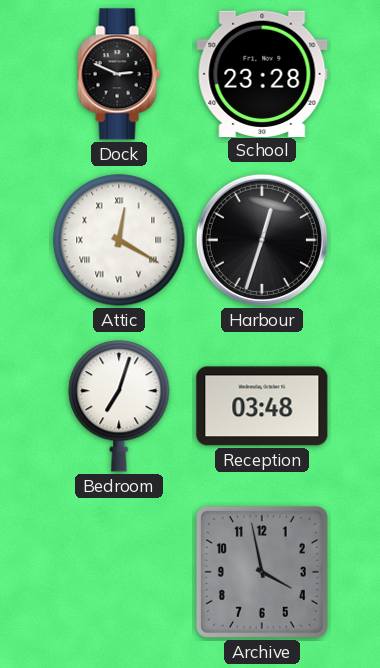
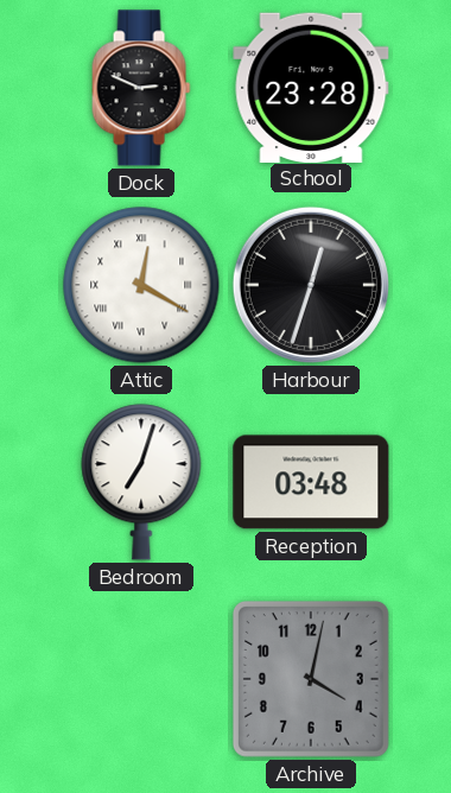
Archive: 3:58 -> 4:02 (311, 679)
